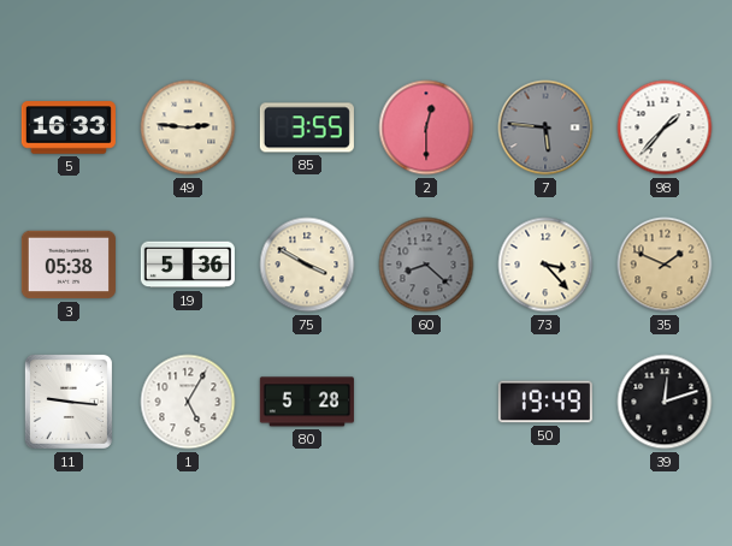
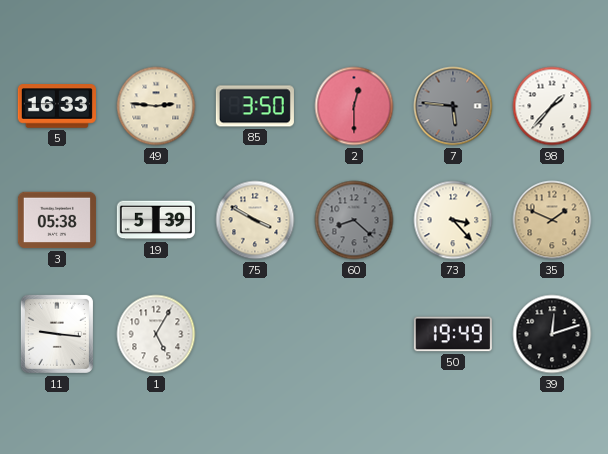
85: 3:55 -> 3:50 (255, 106)
19: 5:36 -> 5:39 (156, 220)
80: 5:28 -> none (307, 402)
